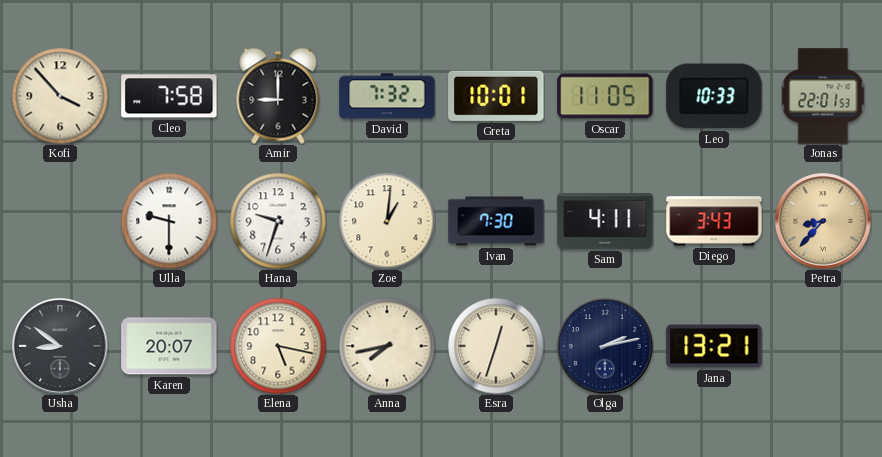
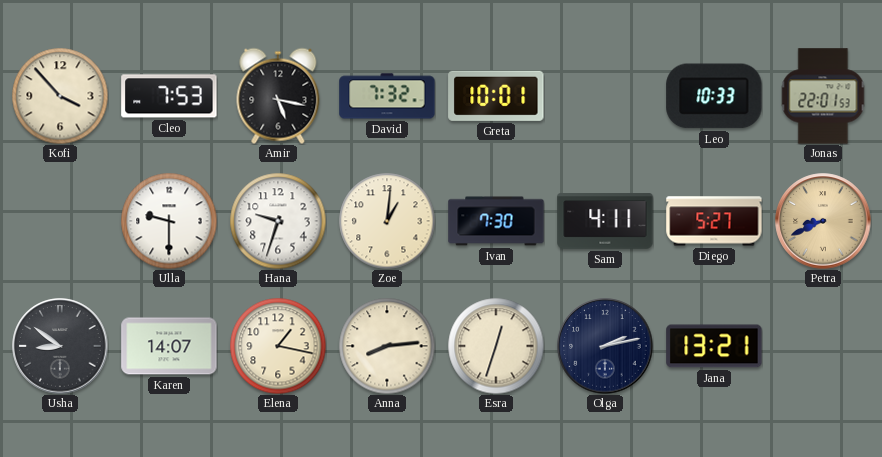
Cleo: 7:58 -> 7:53 (169, 96)
Amir: 9:00 -> 5:17 (278, 96)
Oscar: 11:05 -> none (605, 96)
Diego: 3:43 -> 5:27 (714, 221)
Petra: 8:37 -> 8:41 (823, 221)
Karen: 20:07 -> 14:07 (169, 346)
Elena: 5:17 -> 1:17 (278, 346)
Anna: 7:43 -> 8:14 (387, 346)
